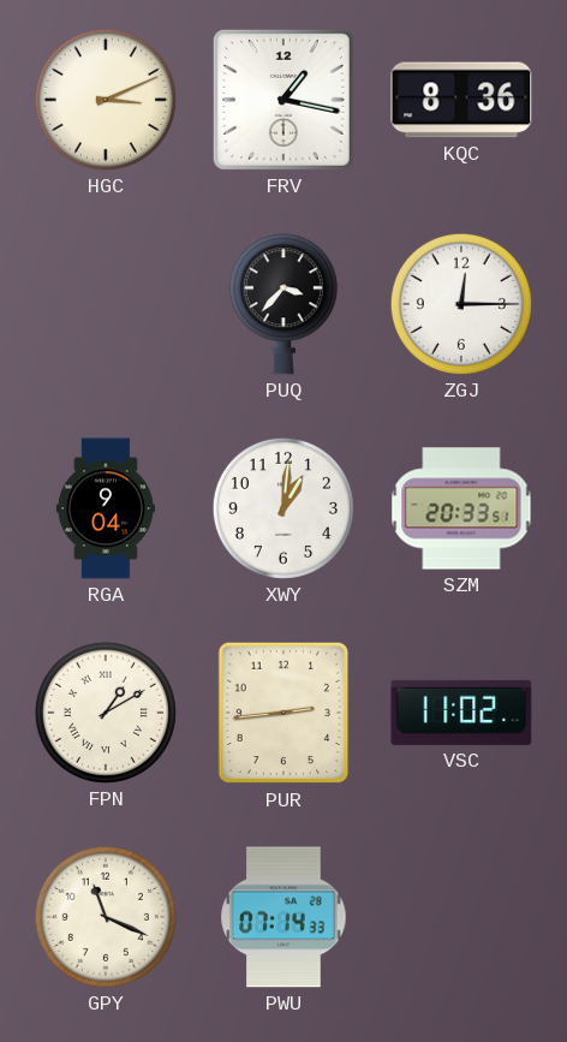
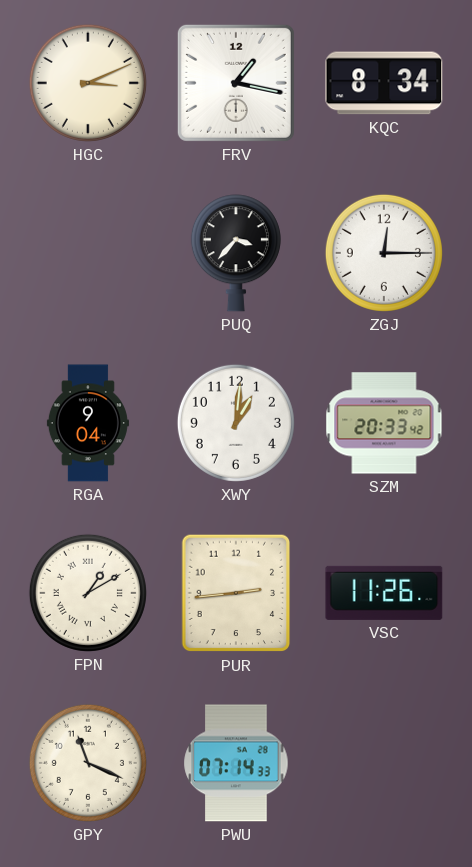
KQC: 8:36 -> 8:34 (384, 83)
SZM: 20:33:51 -> 20:33:42 (384, 423)
VSC: 11:02 -> 11:26 (384, 593)
